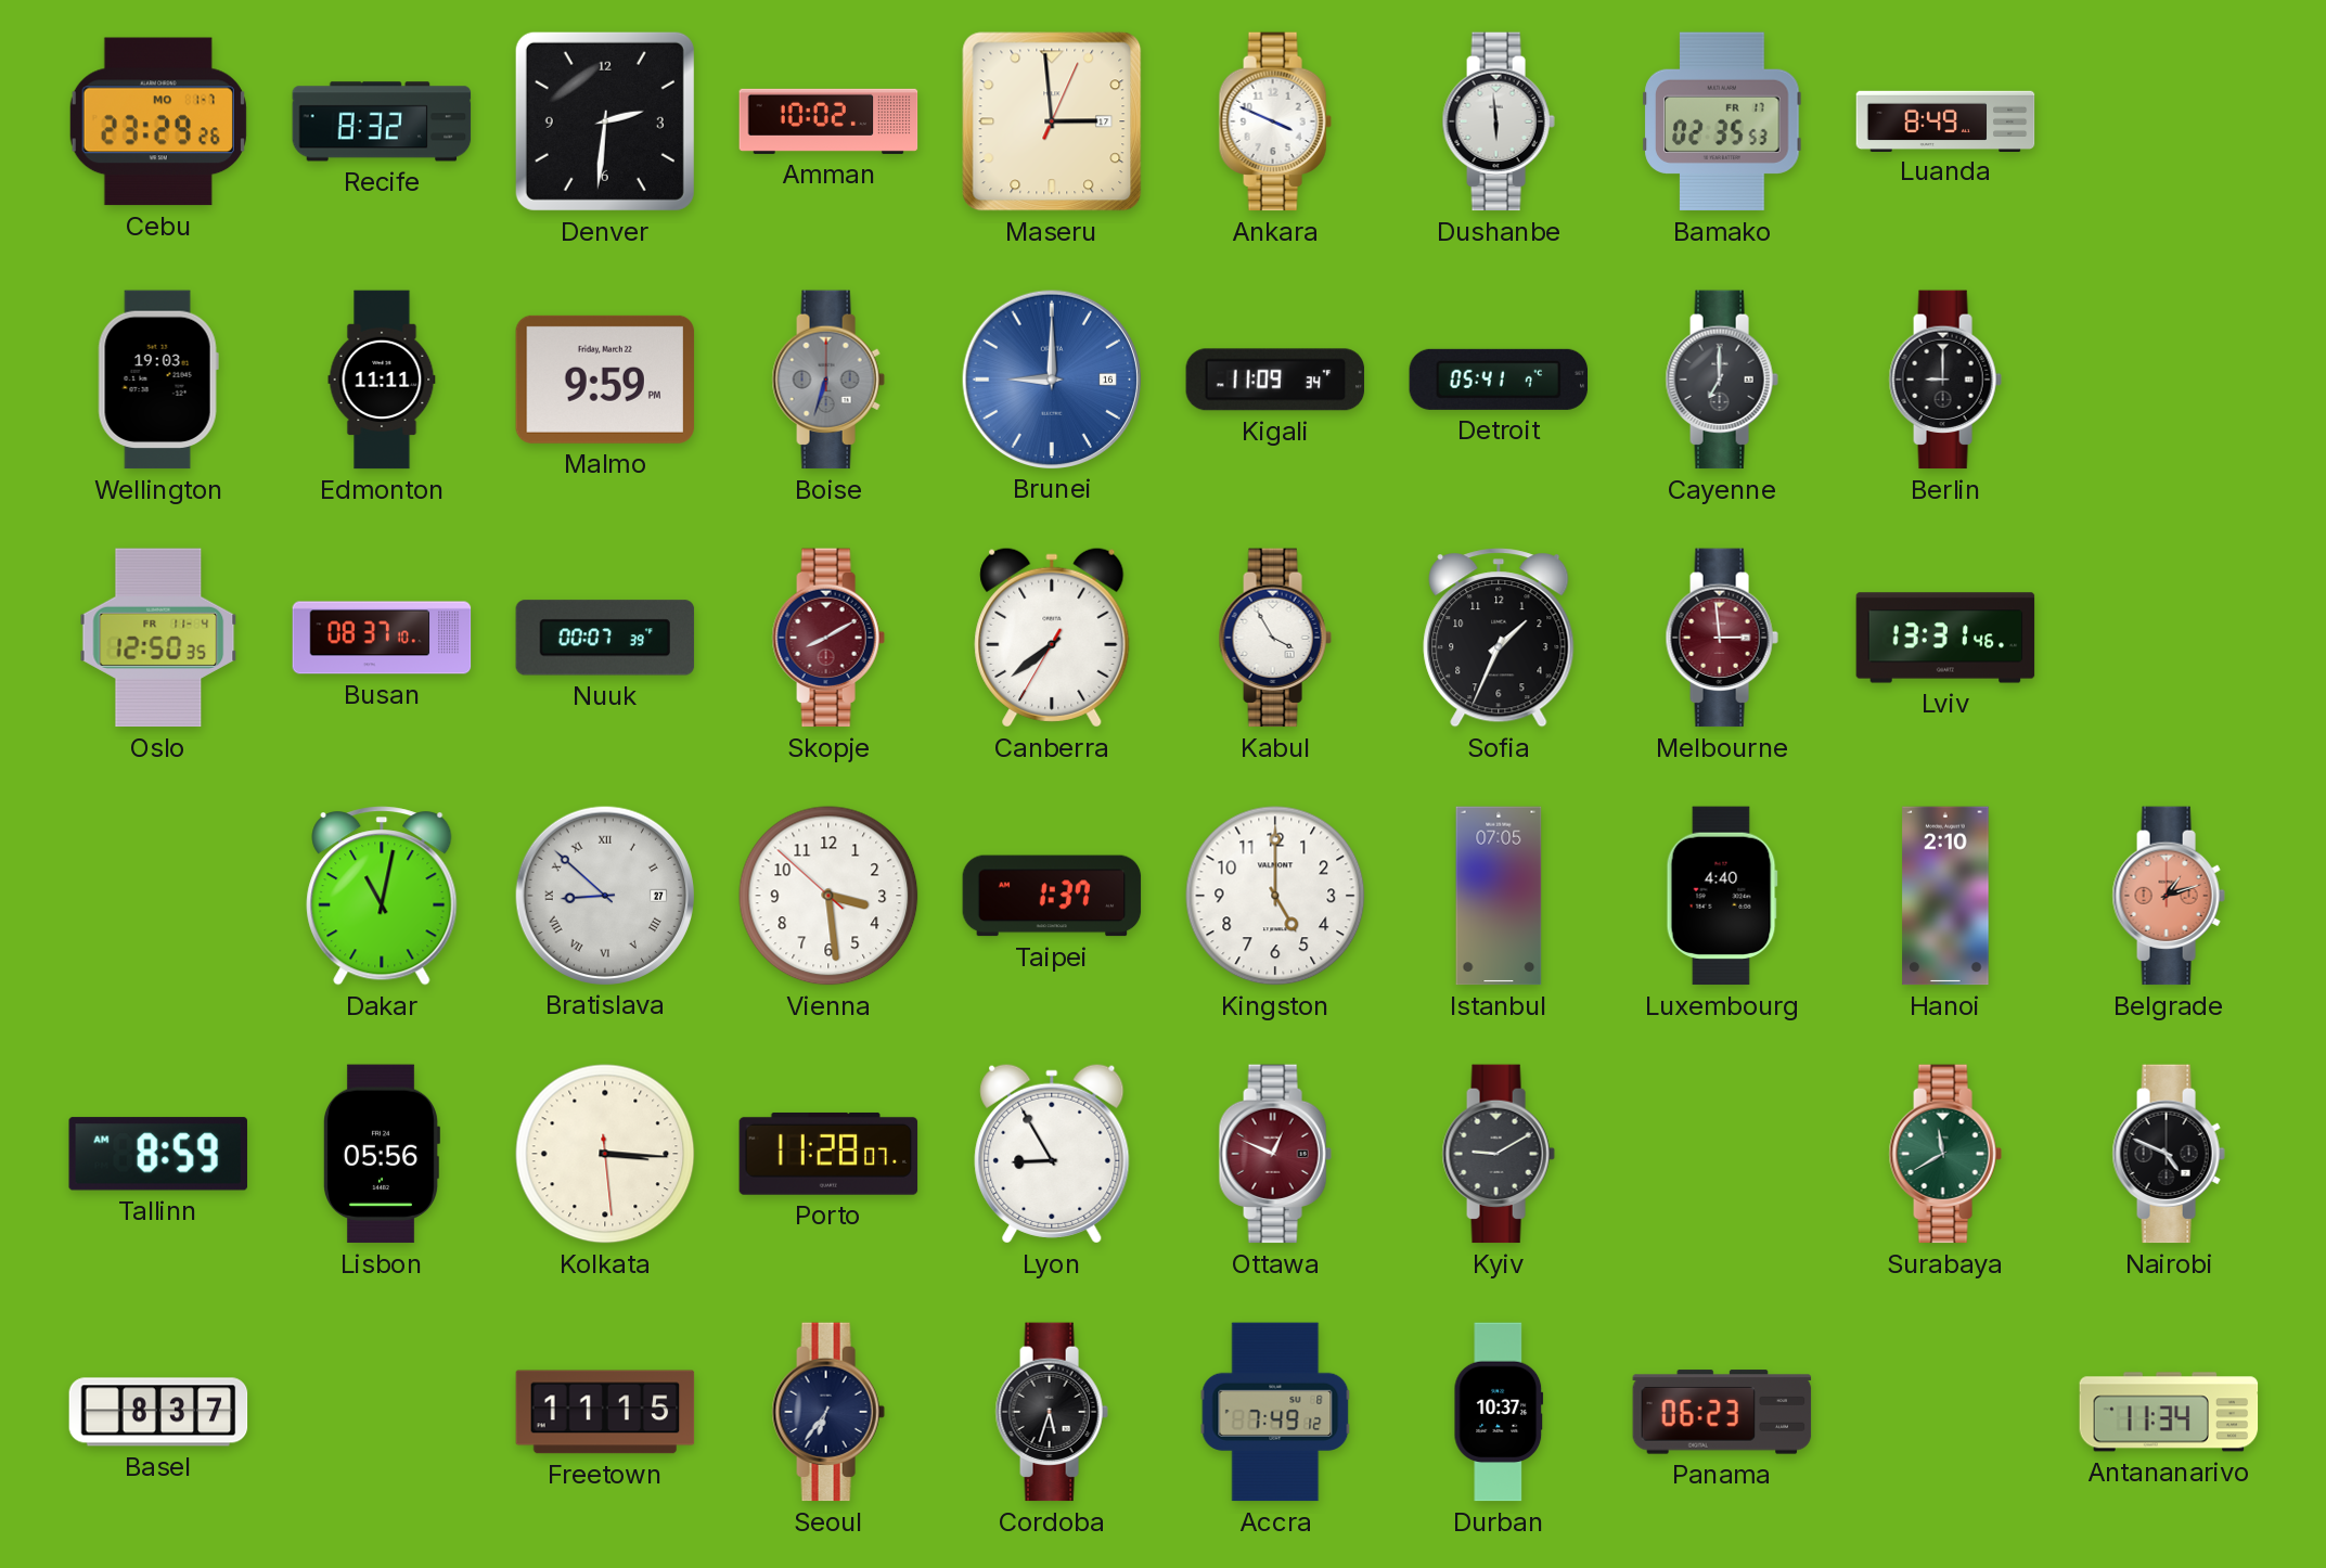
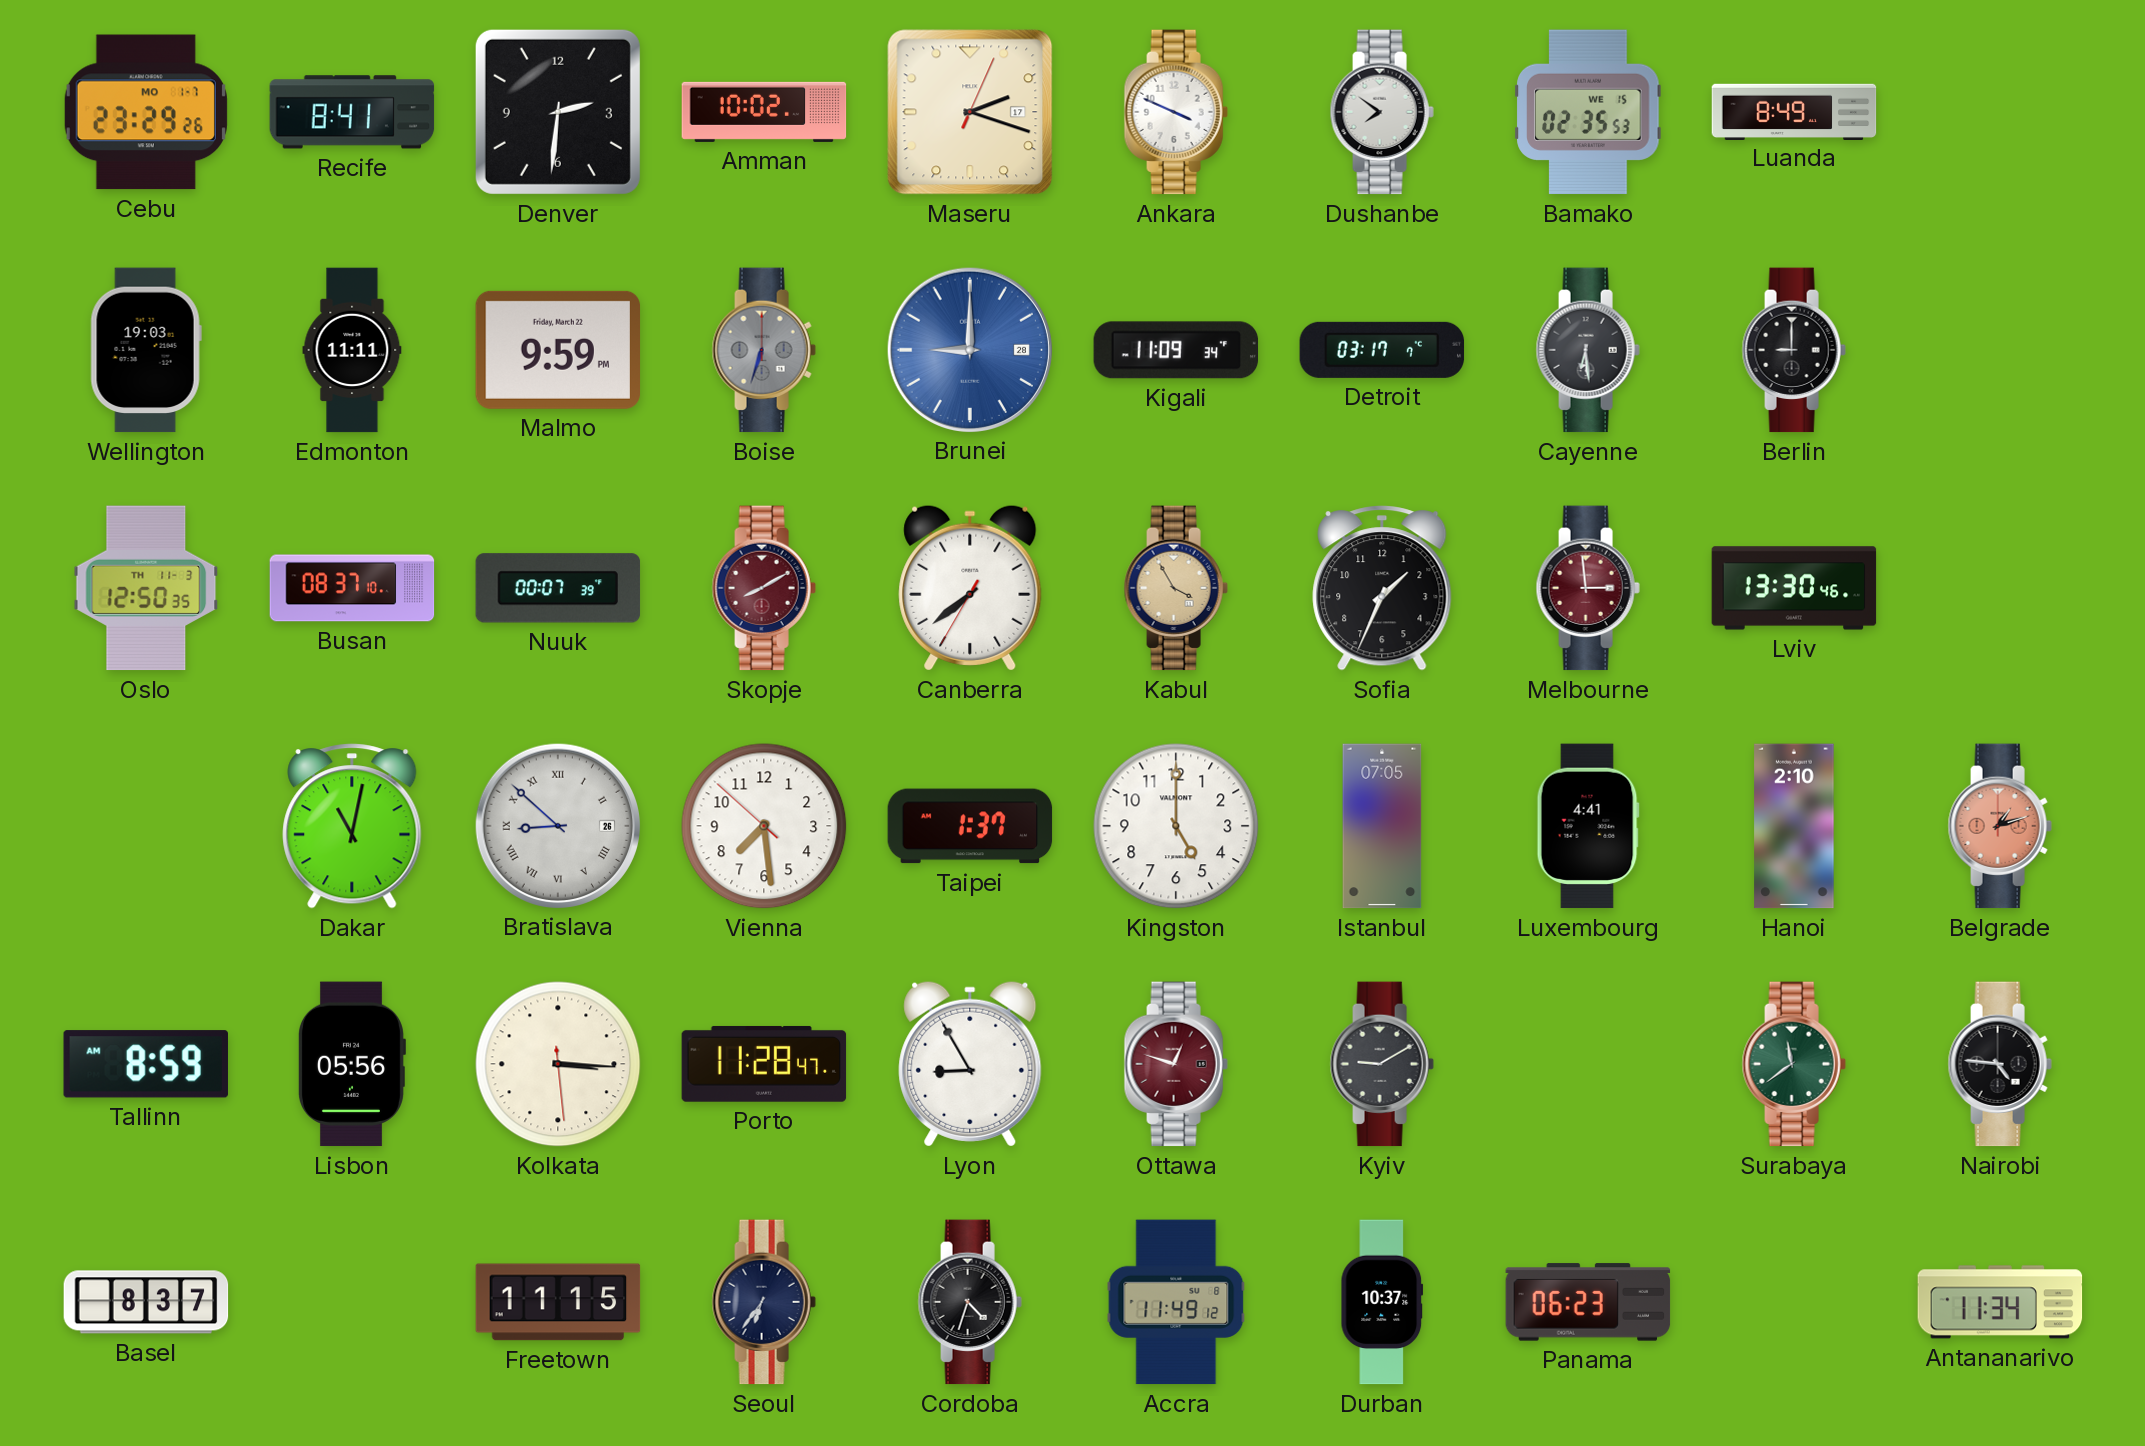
Recife: 8:32 -> 8:41 (352, 112)
Maseru: 2:59 -> 2:18 (970, 112)
Dushanbe: 5:59 -> 7:51 (1382, 112)
Bamako date: FR 17 -> WE 15 (1588, 112)
Brunei date: 16 -> 28 (969, 349)
Detroit: 05:41 -> 03:17 (1382, 350)
Cayenne: 7:00 -> 6:29 (1588, 350)
Oslo date: FR 11-4 -> TH 11-3 (146, 588)
Kabul dial: white -> champagne (1176, 588)
Lviv: 13:31 -> 13:30 (1794, 588)
Bratislava date: 27 -> 26 (557, 825)
Vienna: 3:28 -> 7:28 (764, 826)
Luxembourg: 4:40 -> 4:41 (1588, 826)
Porto: 11:28:07 -> 11:28:47 (764, 1064)
Ottawa: 12:49 -> 12:48 (1176, 1064)
Surabaya: 11:40 -> 11:39 (1794, 1064)
Nairobi: 4:49 -> 4:46 (2000, 1064)
Cordoba: 5:33 -> 4:33 (970, 1302)
Accra: 7:49 -> 11:49 (1176, 1302)
